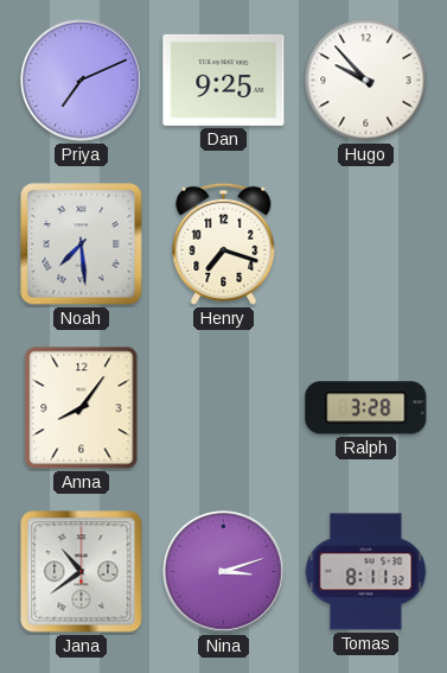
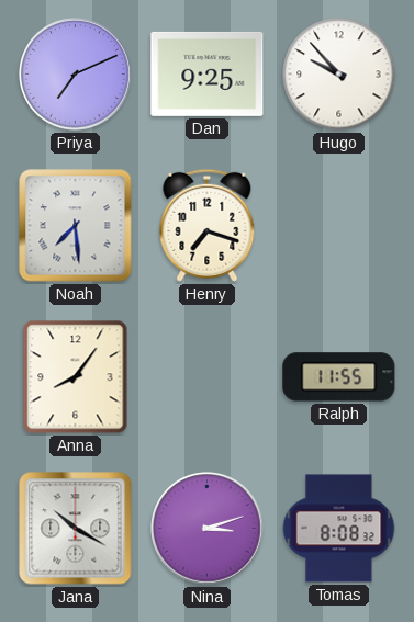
Ralph: 3:28 -> 11:55 (339, 377)
Jana: 10:39 -> 10:20 (76, 529)
Tomas: 8:11 -> 8:08 (339, 529)
